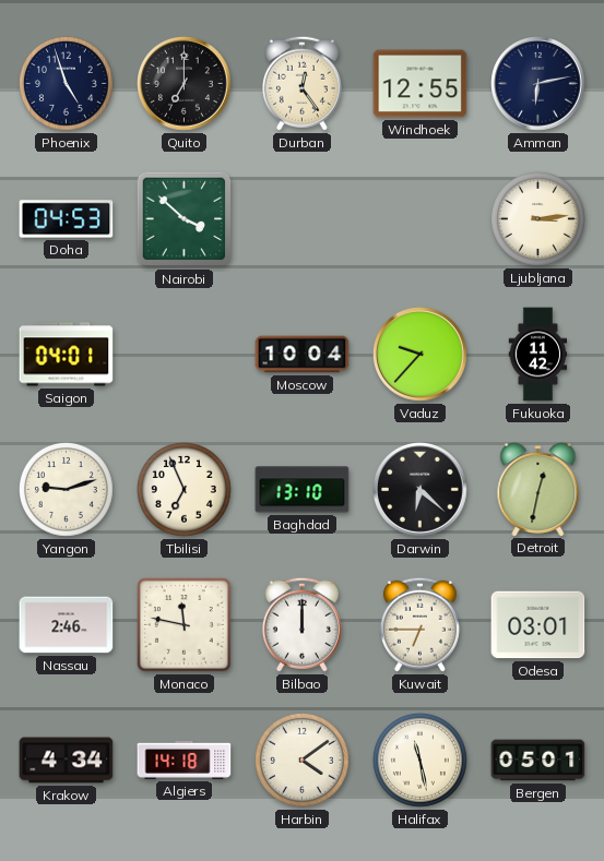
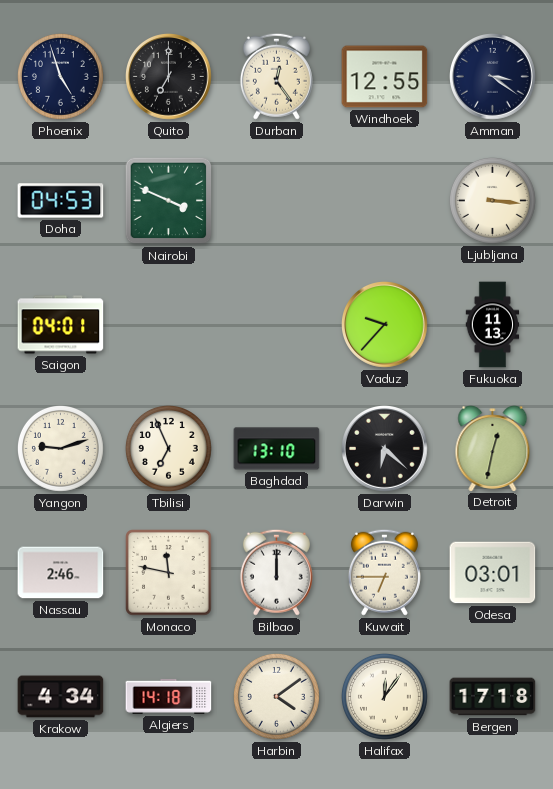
Amman: 6:13 -> 3:21 (493, 77)
Nairobi: 3:52 -> 3:49 (169, 201)
Ljubljana: 3:14 -> 3:16 (492, 200)
Moscow: 10:04 -> none (303, 355)
Fukuoka: 11:42 -> 11:13 (493, 325)
Halifax: 11:28 -> 12:06 (384, 696)
Bergen: 05:01 -> 17:18 (493, 697)
